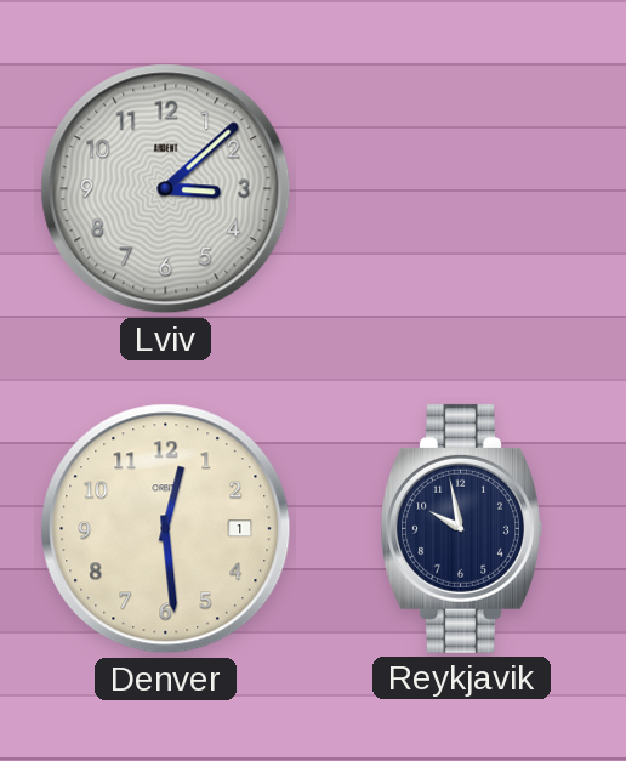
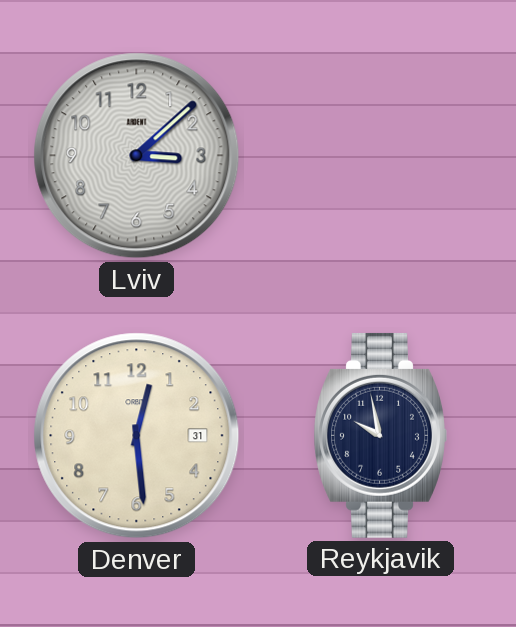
Denver date: 1 -> 31 (137, 436)
